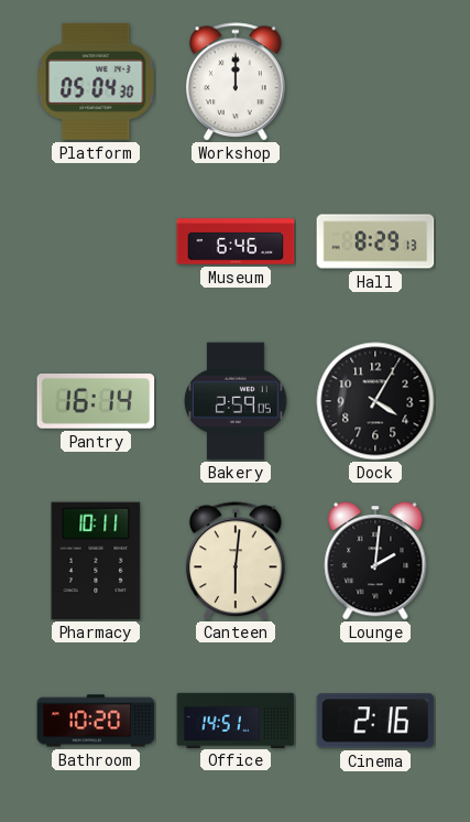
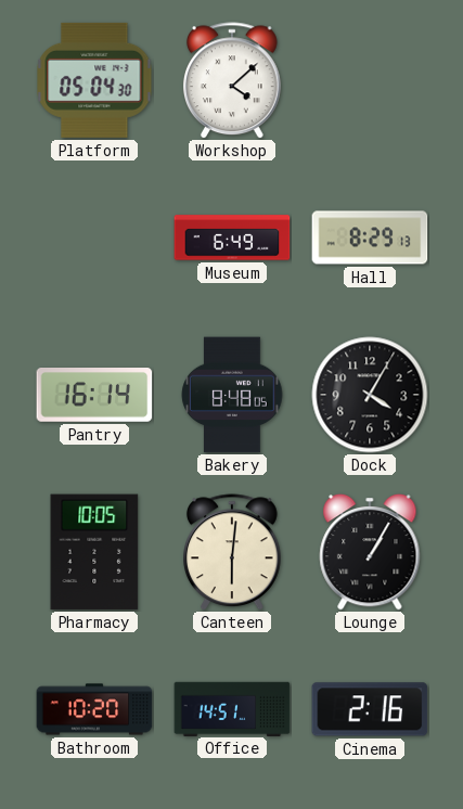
Workshop: 12:00 -> 4:08 (233, 80)
Museum: 6:46 -> 6:49 (232, 237)
Bakery: 2:59 -> 8:48 (232, 395)
Pharmacy: 10:11 -> 10:05 (94, 552)
Lounge: 2:01 -> 1:05 (370, 552)
